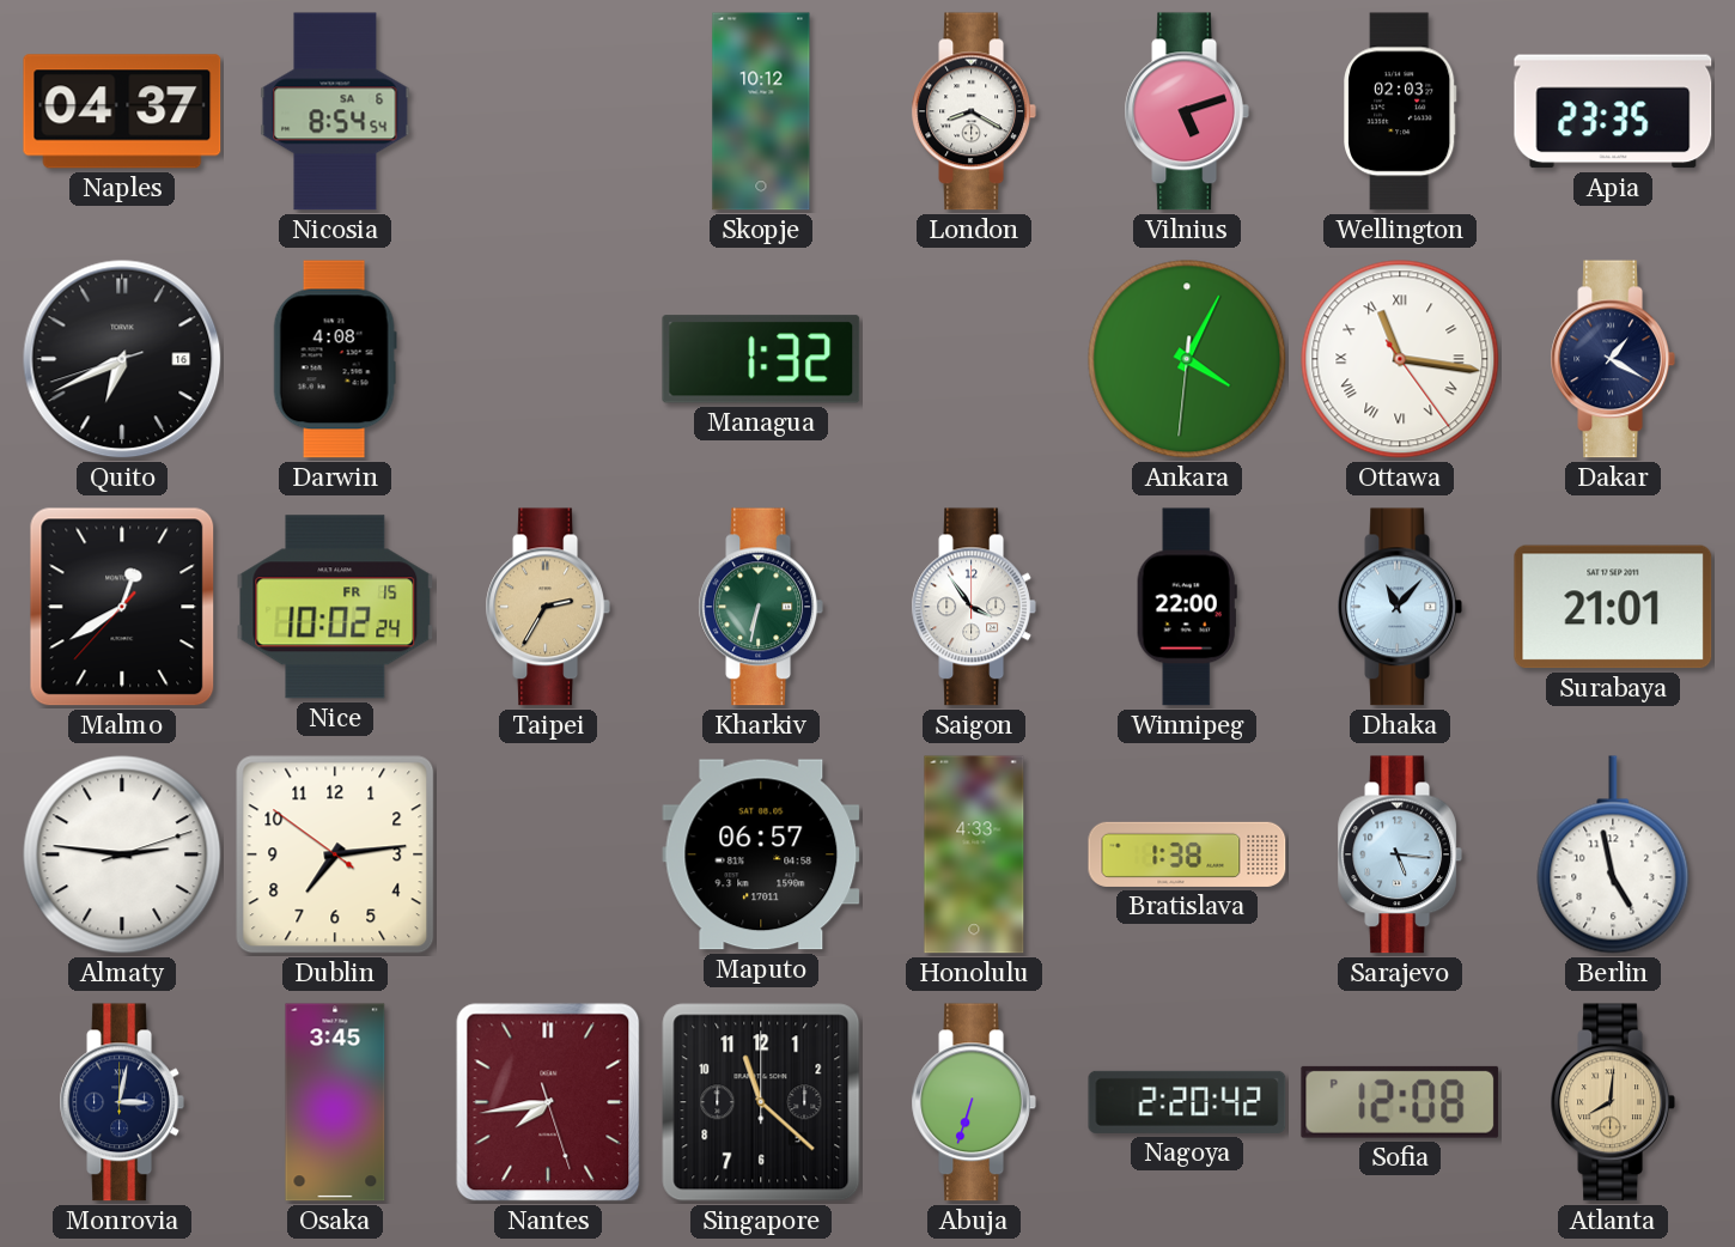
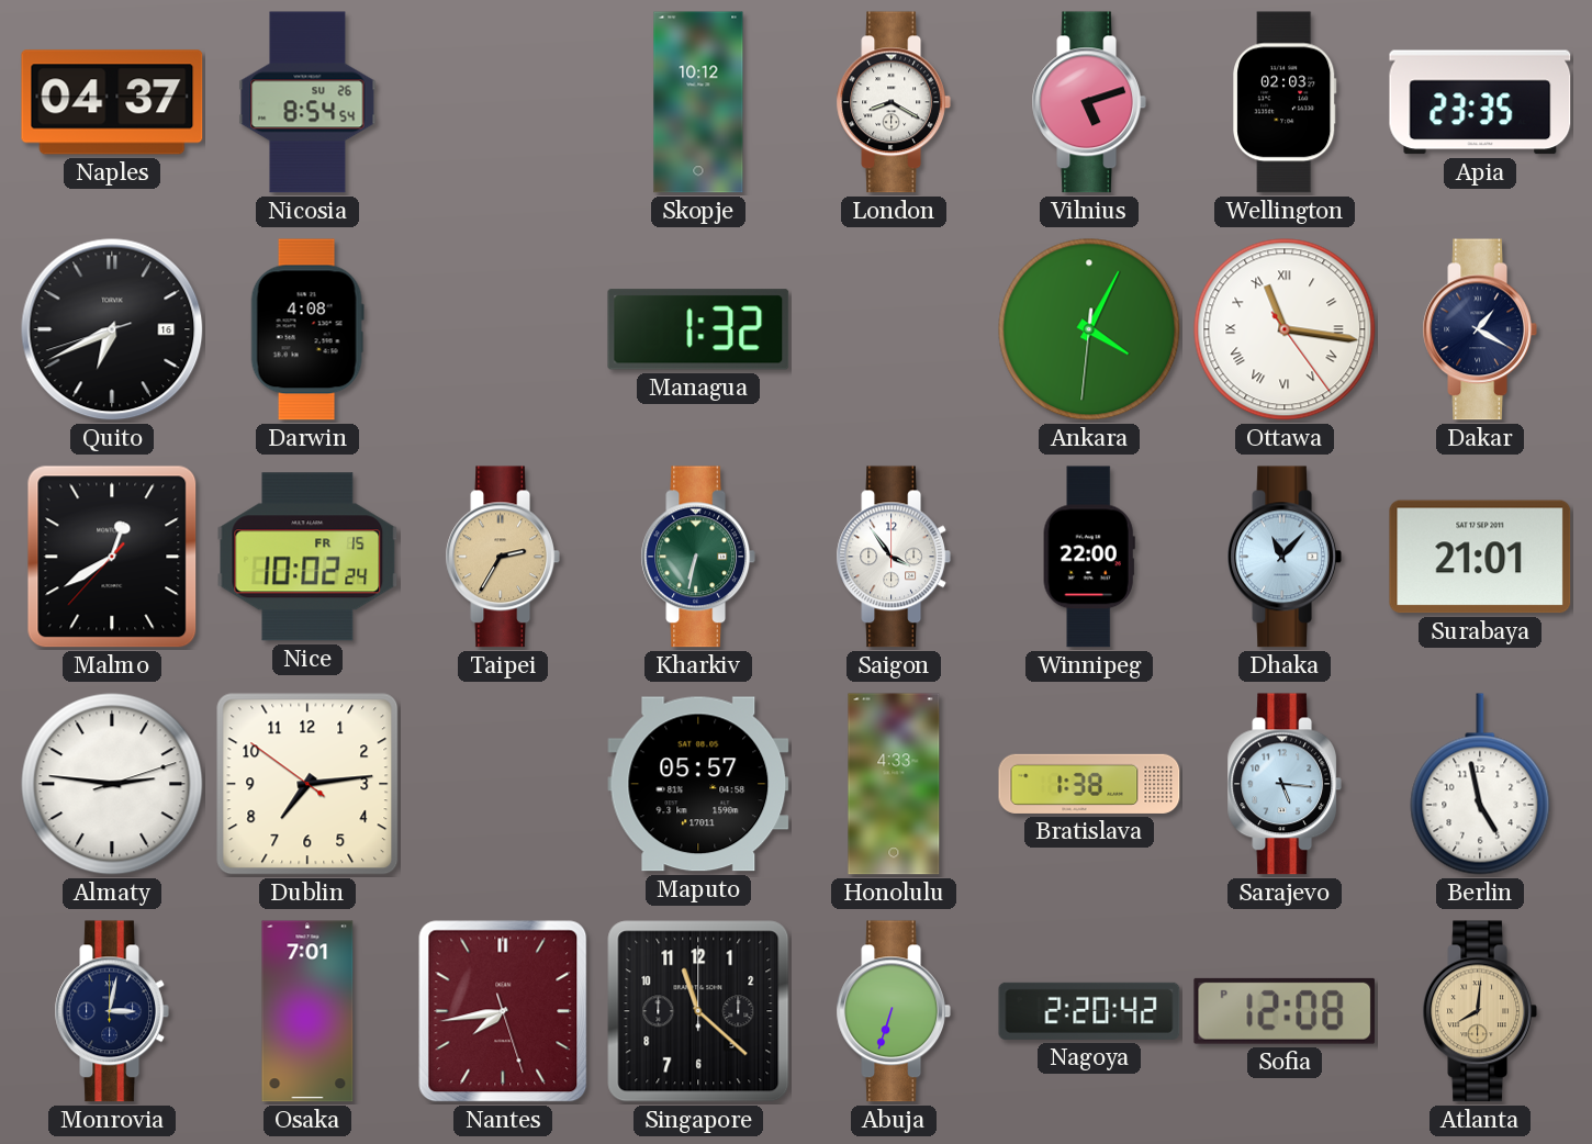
Nicosia date: SA 6 -> SU 26 (307, 102)
Maputo: 06:57 -> 05:57 (698, 784)
Osaka: 3:45 -> 7:01 (307, 1011)
